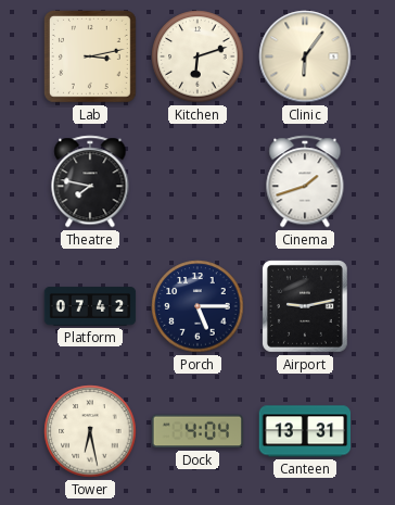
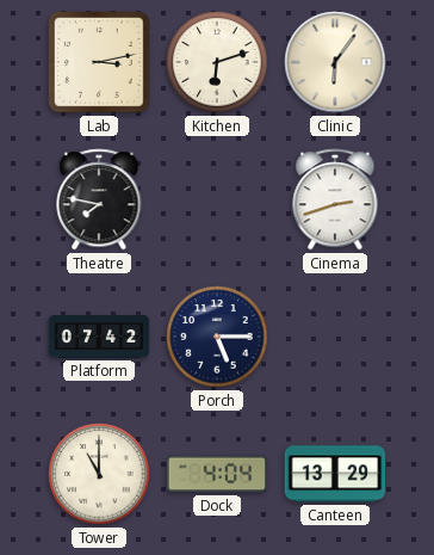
Cinema: 1:42 -> 2:42 (335, 199)
Airport: 9:13 -> none (306, 307)
Tower: 6:28 -> 11:00 (99, 474)
Canteen: 13:31 -> 13:29 (335, 474)
